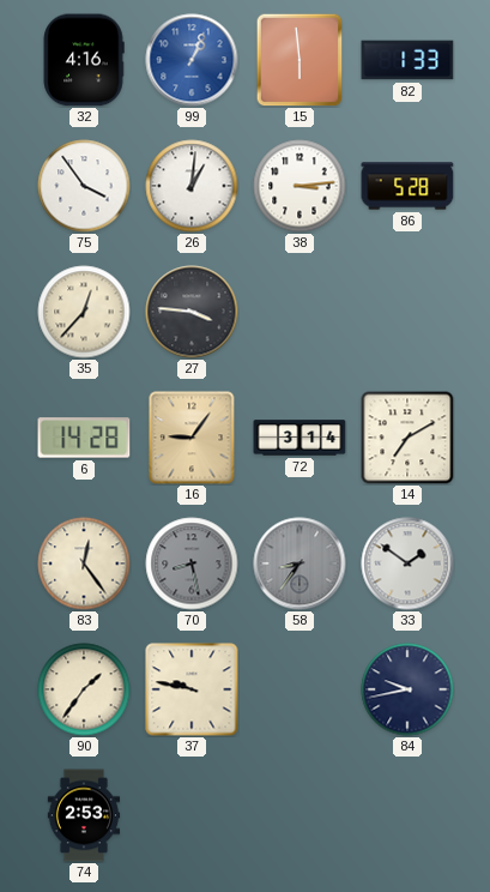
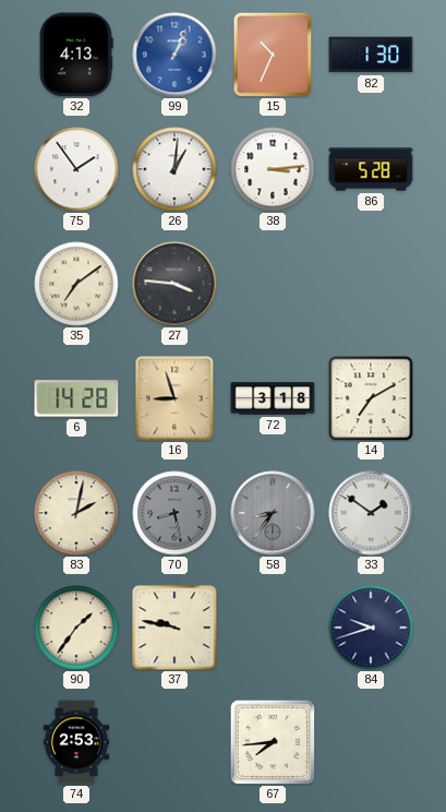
32: 4:16 -> 4:13 (76, 55)
15: 5:59 -> 10:34 (273, 55)
82: 1:33 -> 1:30 (371, 55)
75: 3:54 -> 1:54 (76, 169)
35: 12:37 -> 7:09 (76, 284)
16: 9:06 -> 8:57 (174, 398)
72: 3:14 -> 3:18 (273, 398)
83: 12:24 -> 2:02 (76, 513)
84: 9:43 -> 9:42 (371, 628)
67: none -> 7:44 (272, 741)
